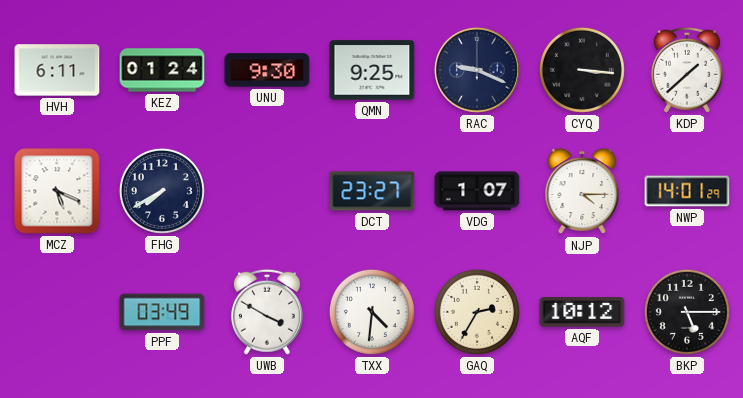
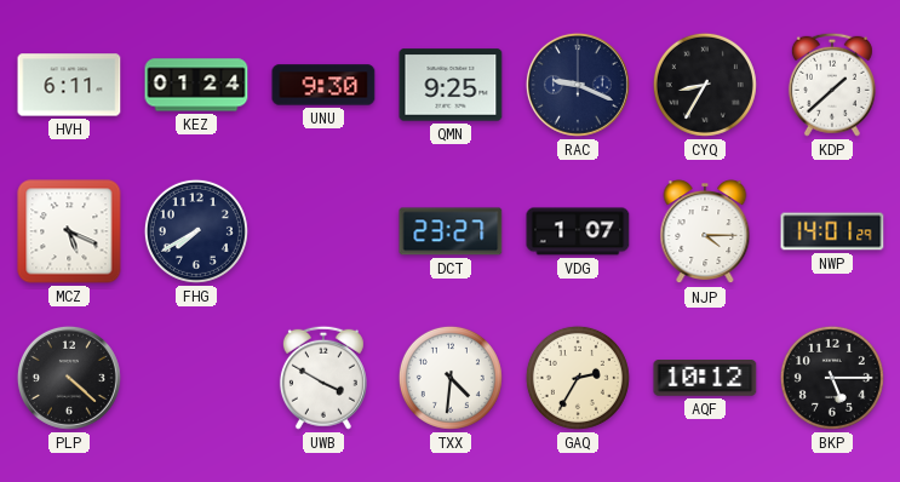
CYQ: 3:16 -> 8:35 (705, 85)
PLP: none -> 4:22 (69, 378)
PPF: 03:49 -> none (162, 312)
